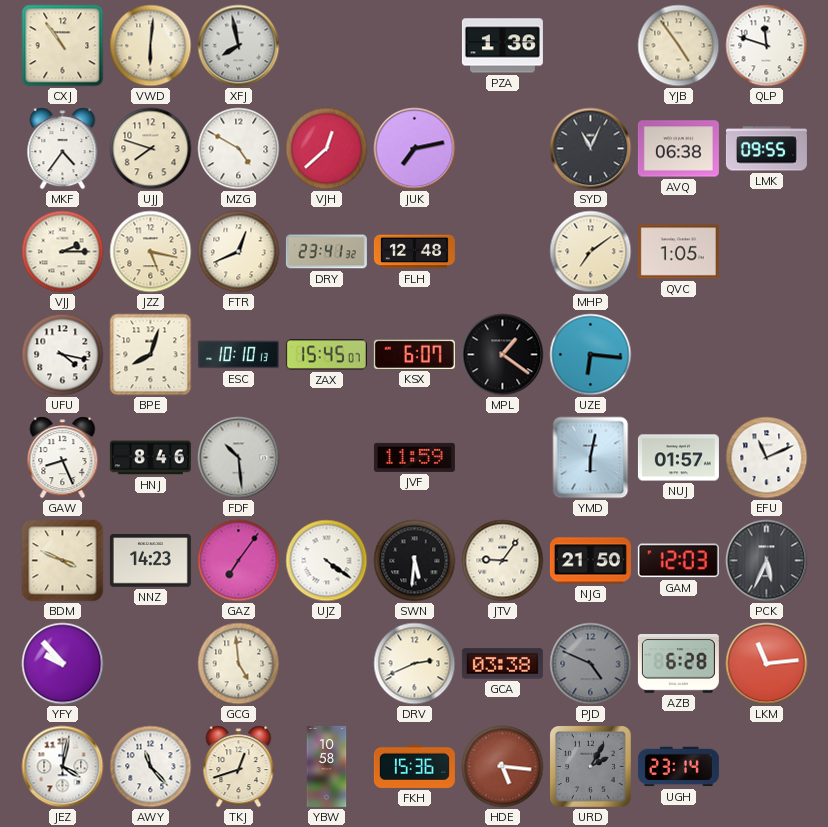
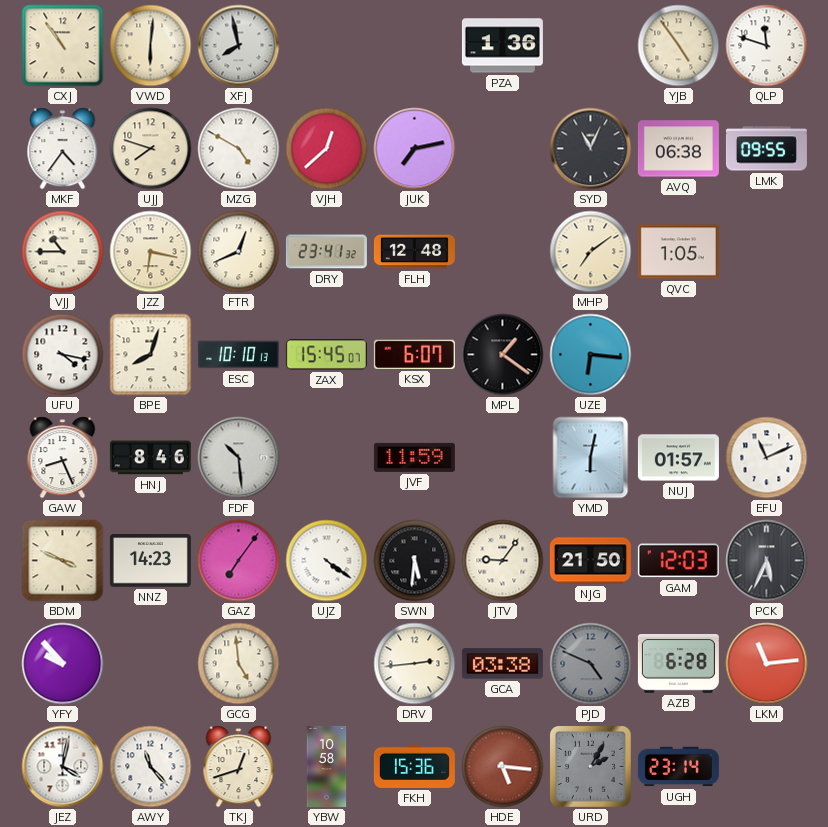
VJJ: 2:15 -> 10:45 (63, 252)
JZZ: 5:17 -> 6:17 (151, 252)
DRV: 2:41 -> 2:44 (415, 664)
